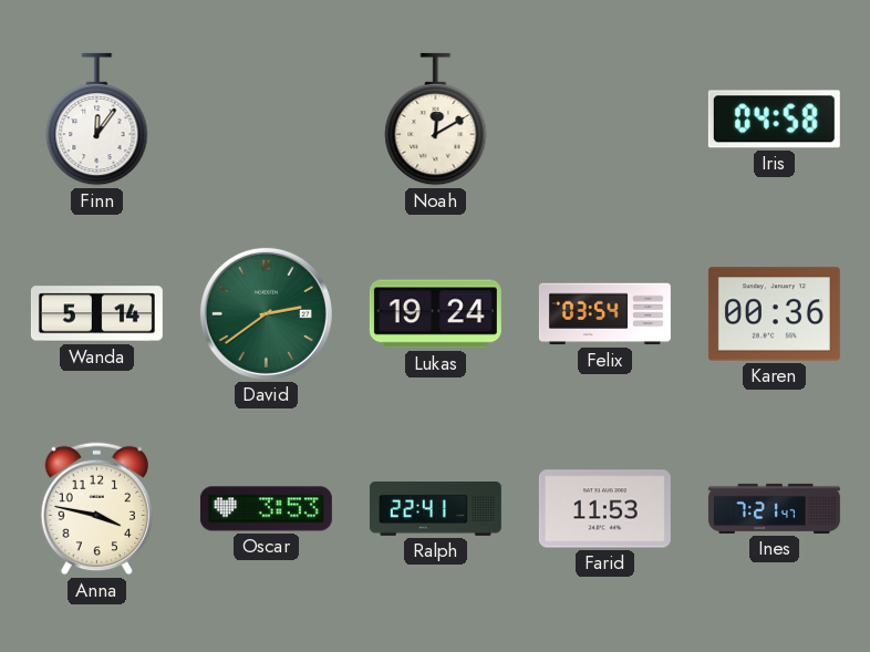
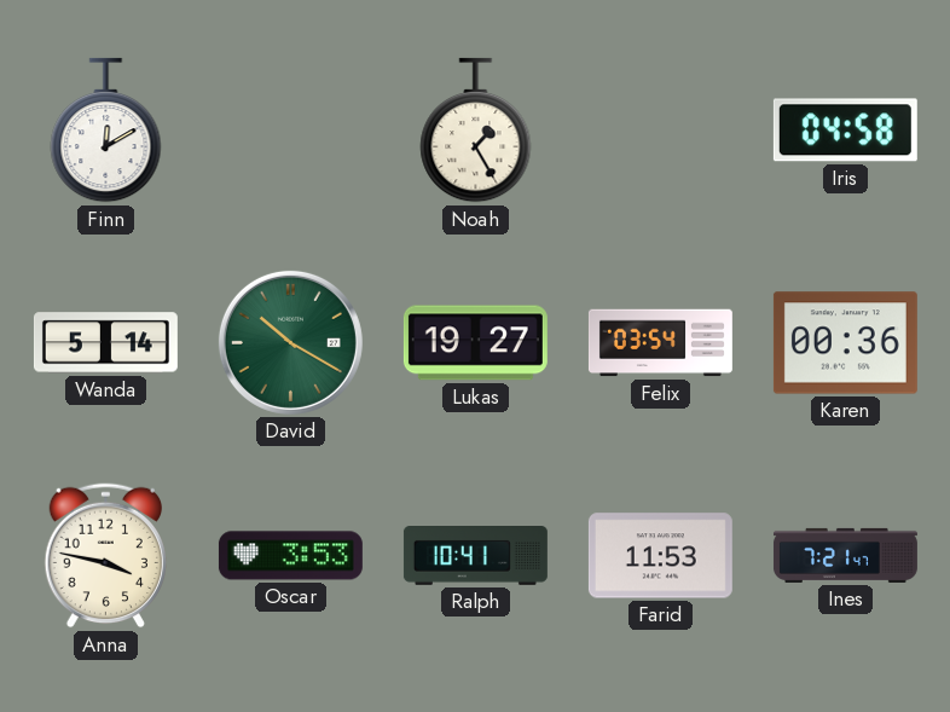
Finn: 12:06 -> 12:10 (106, 131)
Noah: 12:10 -> 1:25 (476, 131)
David: 2:39 -> 10:20 (290, 342)
Lukas: 19:24 -> 19:27 (475, 343)
Ralph: 22:41 -> 10:41 (475, 556)
